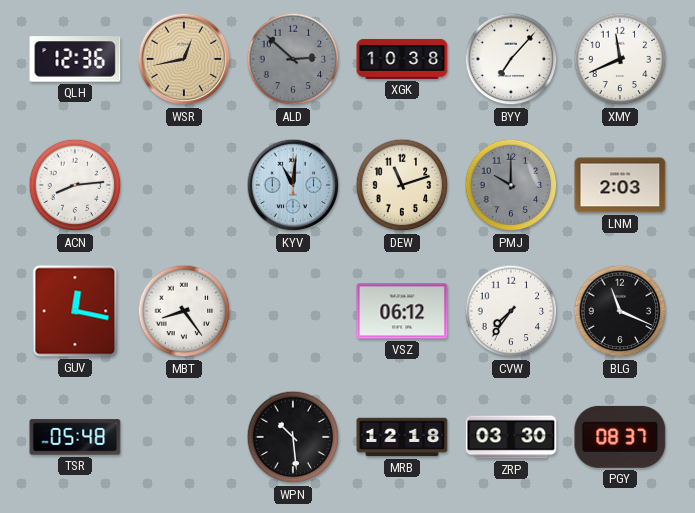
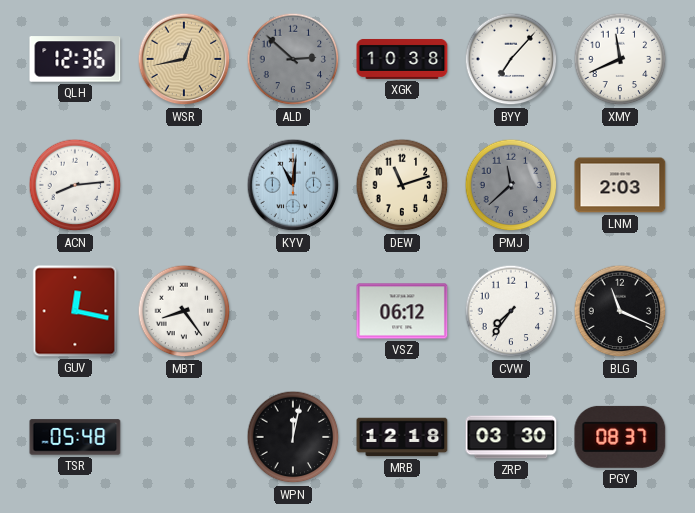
PMJ: 10:00 -> 11:38 (511, 185)
WPN: 10:29 -> 12:02 (293, 437)
